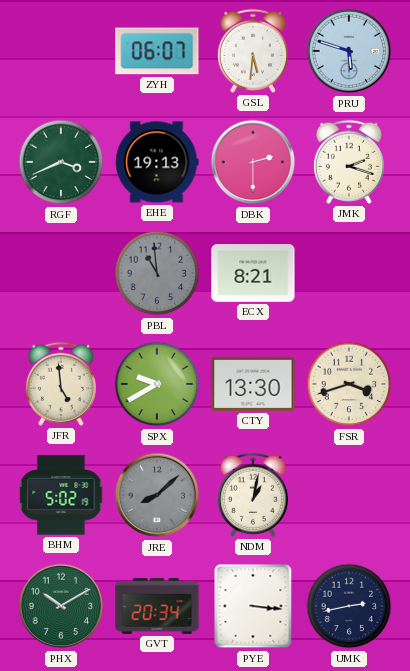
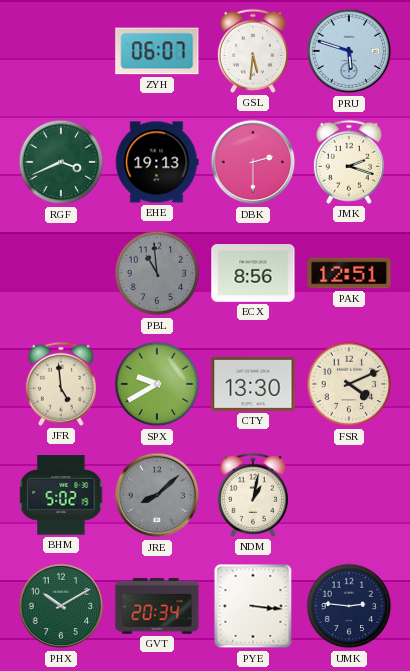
ECX: 8:21 -> 8:56 (253, 273)
PAK: none -> 12:51 (349, 273)
FSR: 3:42 -> 4:11 (349, 384)
UMK: 2:43 -> 2:46 (349, 606)
